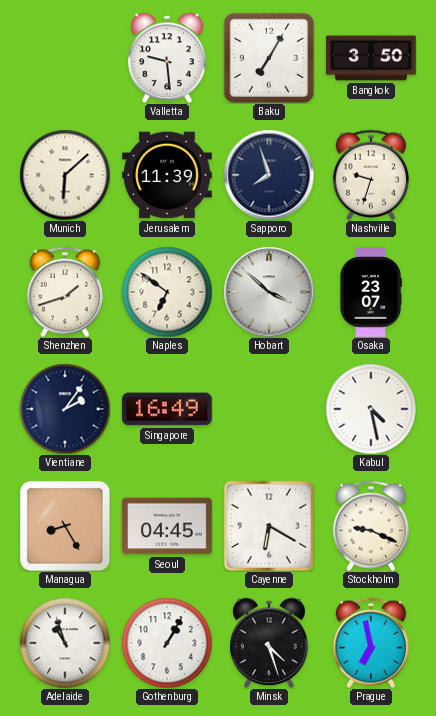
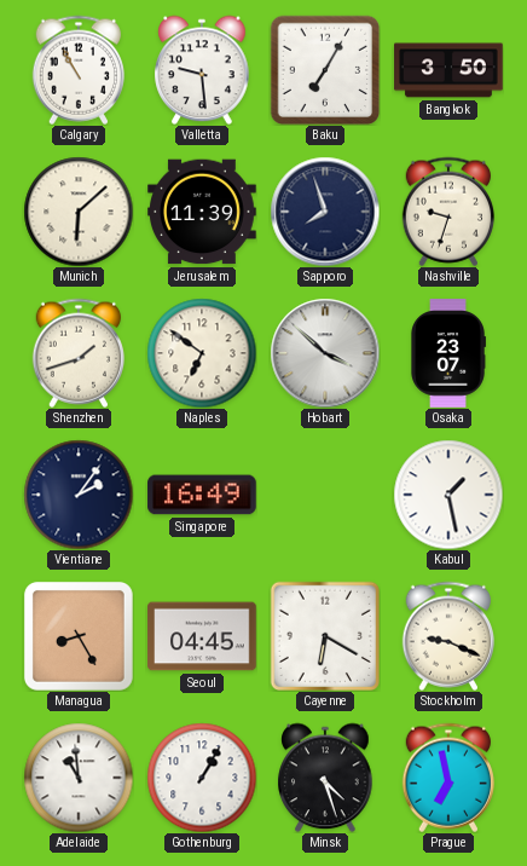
Calgary: none -> 10:55 (77, 70)
Kabul: 4:28 -> 1:28 (448, 495)
Adelaide: 10:57 -> 10:59 (79, 778)
